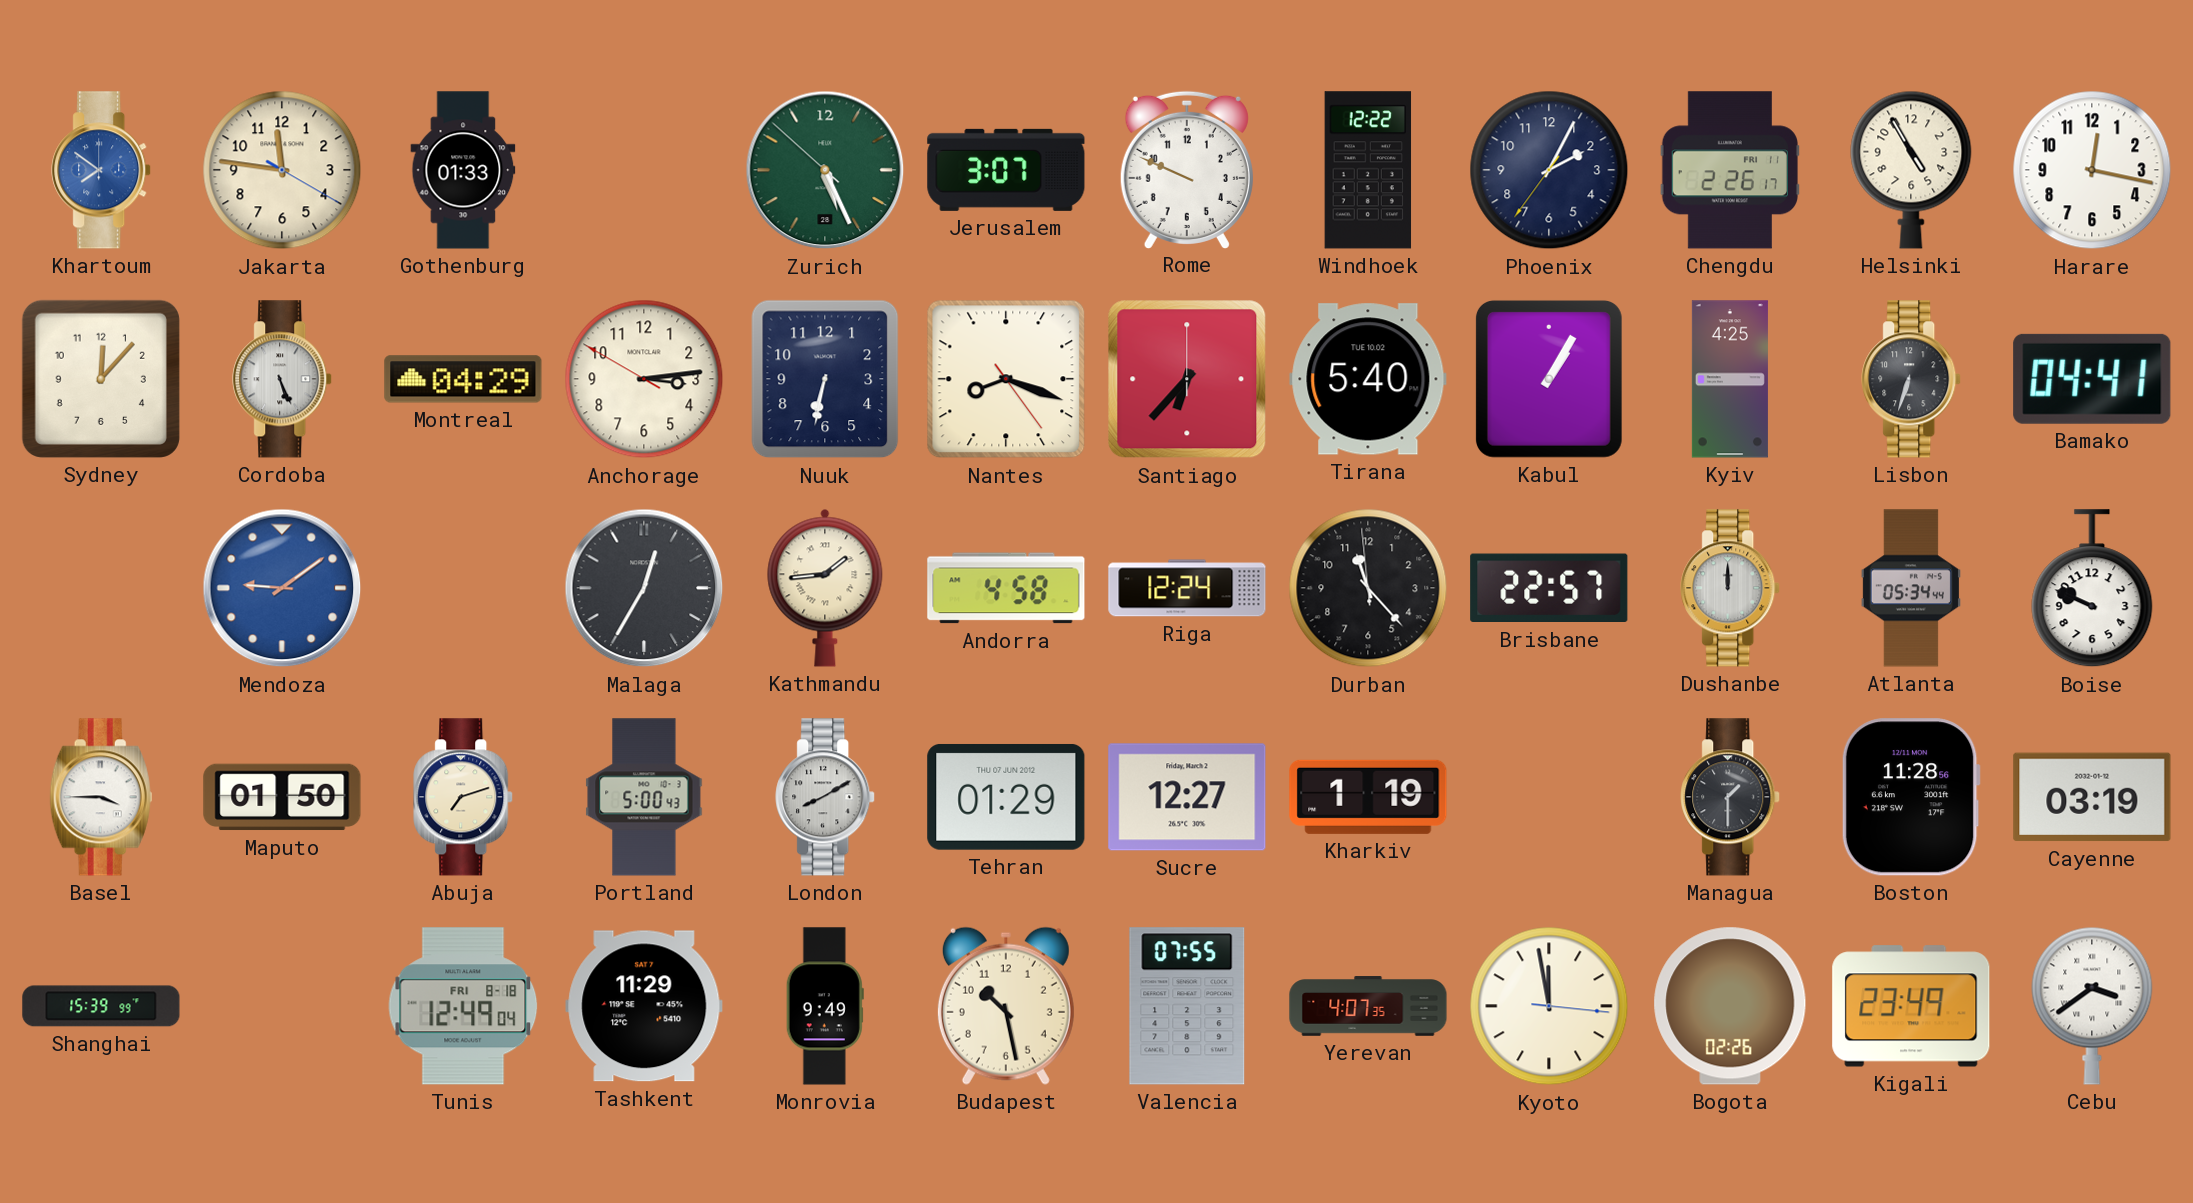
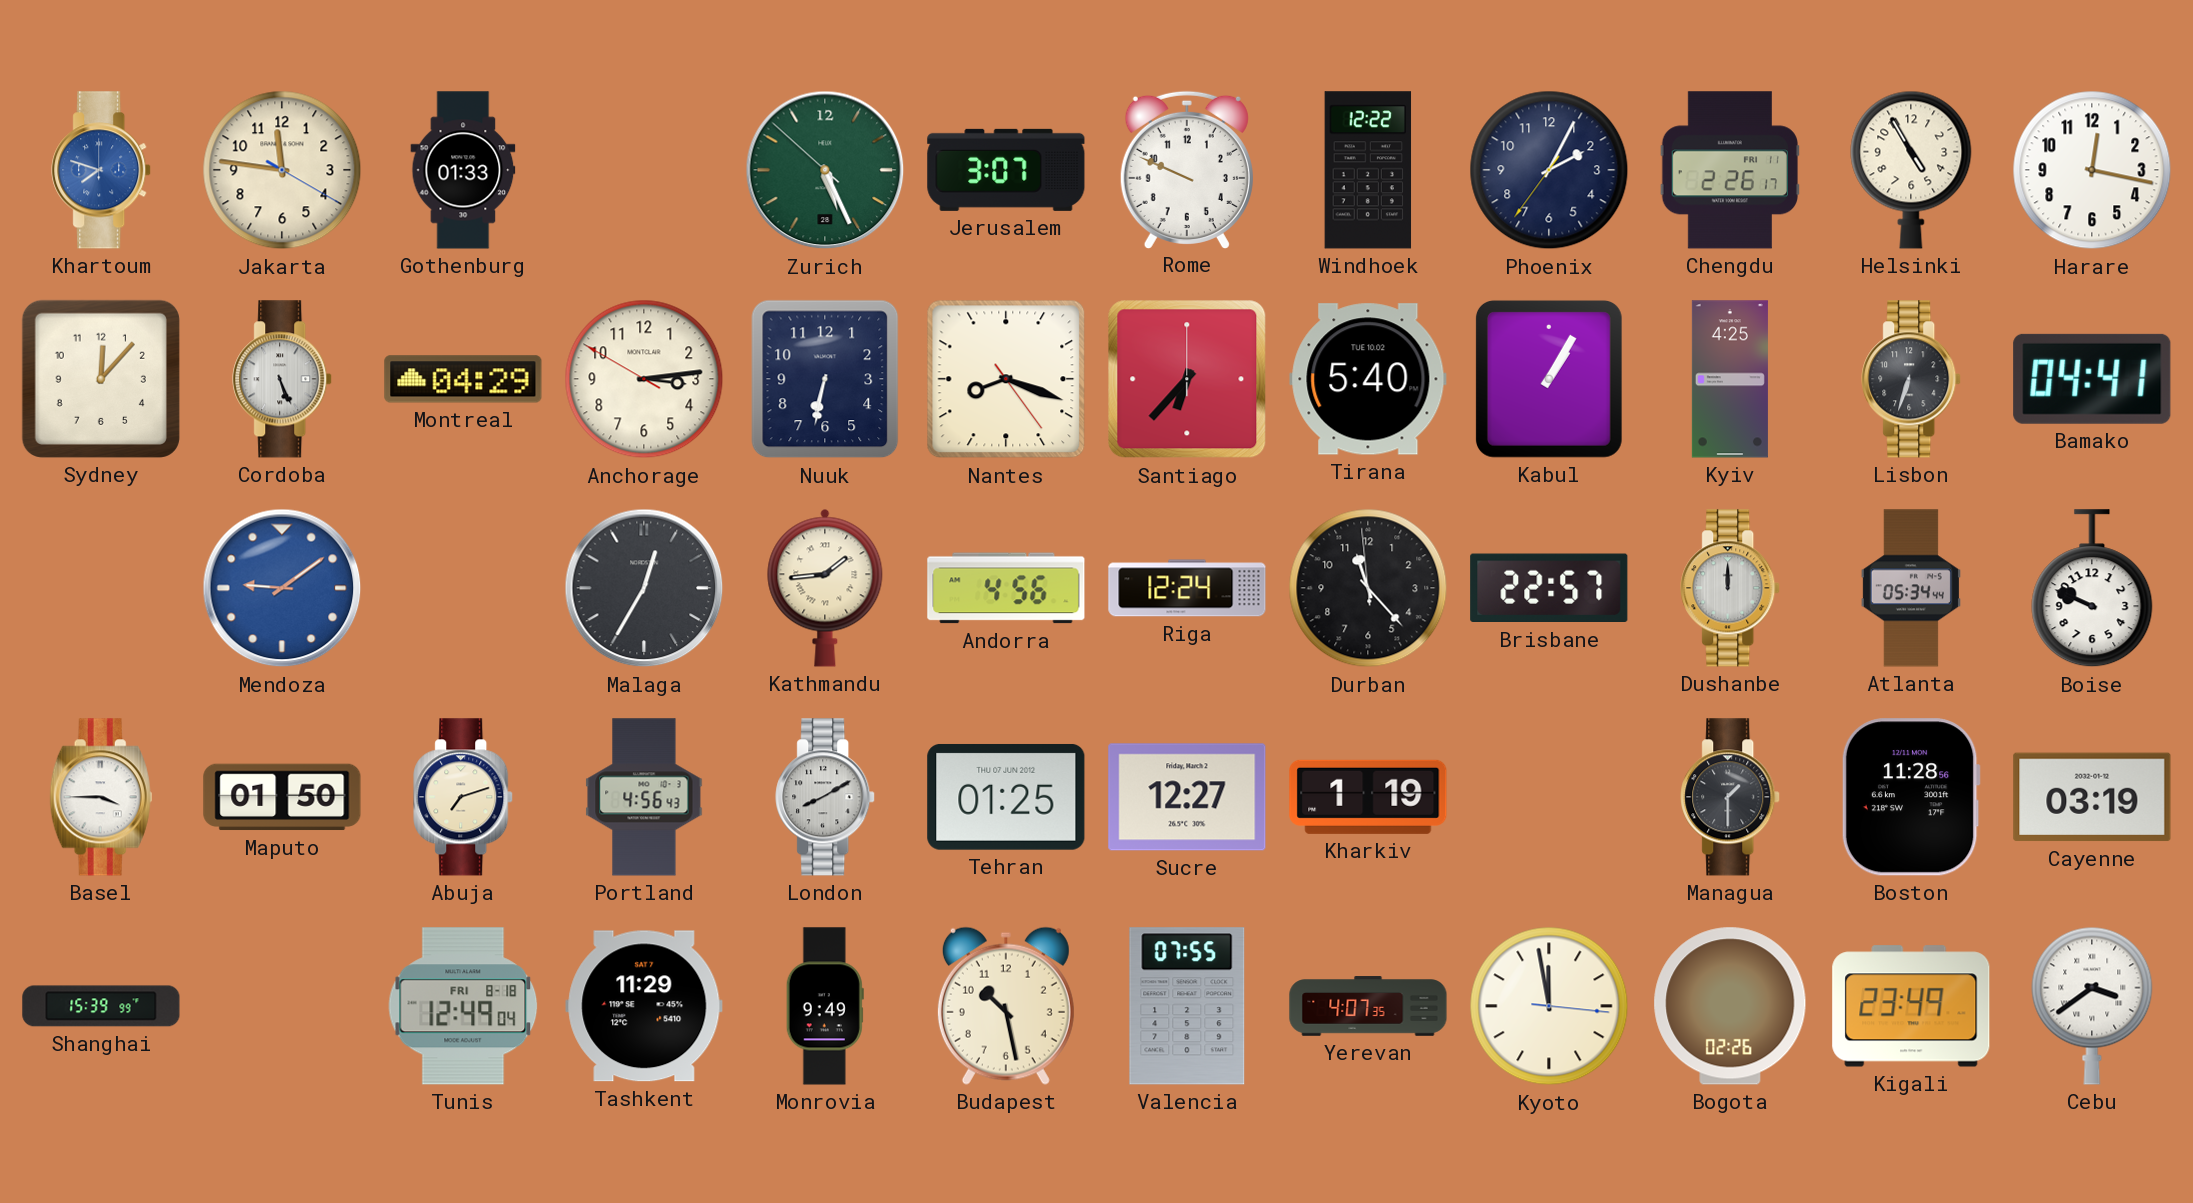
Khartoum: 7:51 -> 7:48 (102, 170)
Andorra: 4:58 -> 4:56 (1006, 588)
Portland: 5:00 -> 4:56 (644, 797)
Tehran: 01:29 -> 01:25 (1006, 797)
